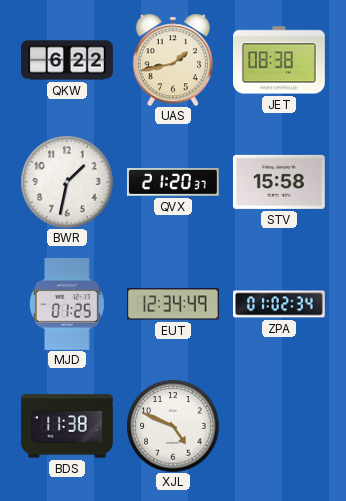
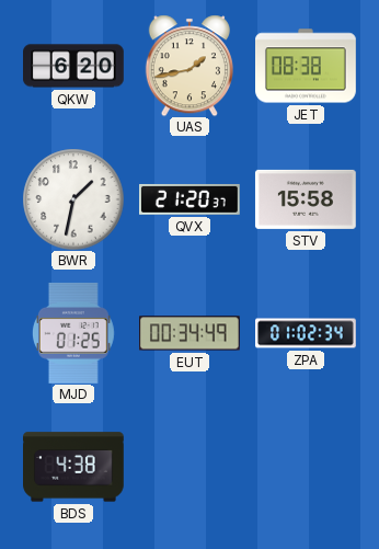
QKW: 6:22 -> 6:20 (74, 66)
EUT: 12:34 -> 00:34 (191, 333)
BDS: 11:38 -> 4:38 (74, 467)
XJL: 4:49 -> none (173, 426)
